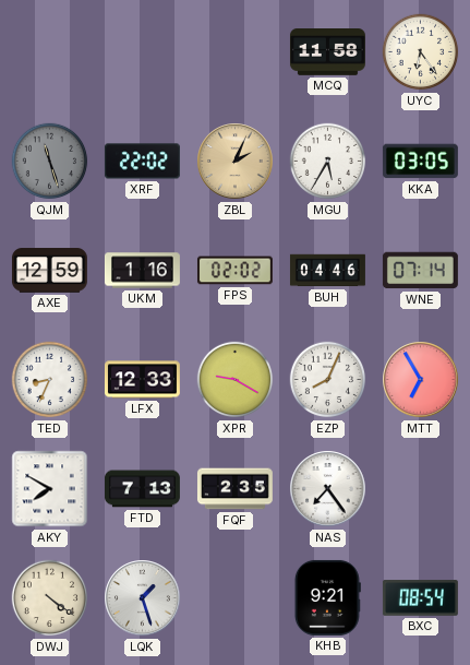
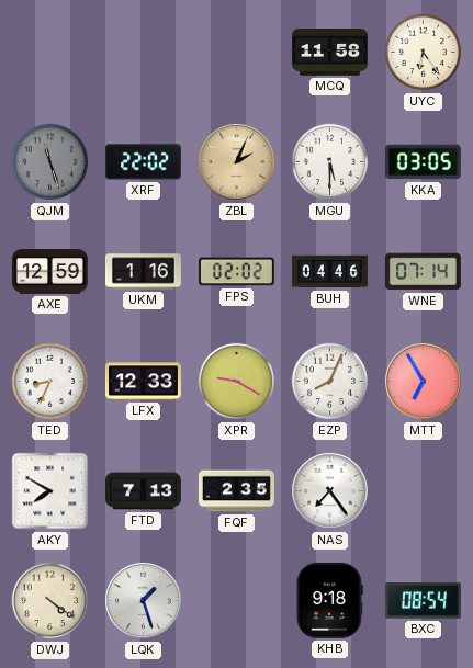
MGU: 5:35 -> 5:30 (330, 162)
KHB: 9:21 -> 9:18 (329, 600)
